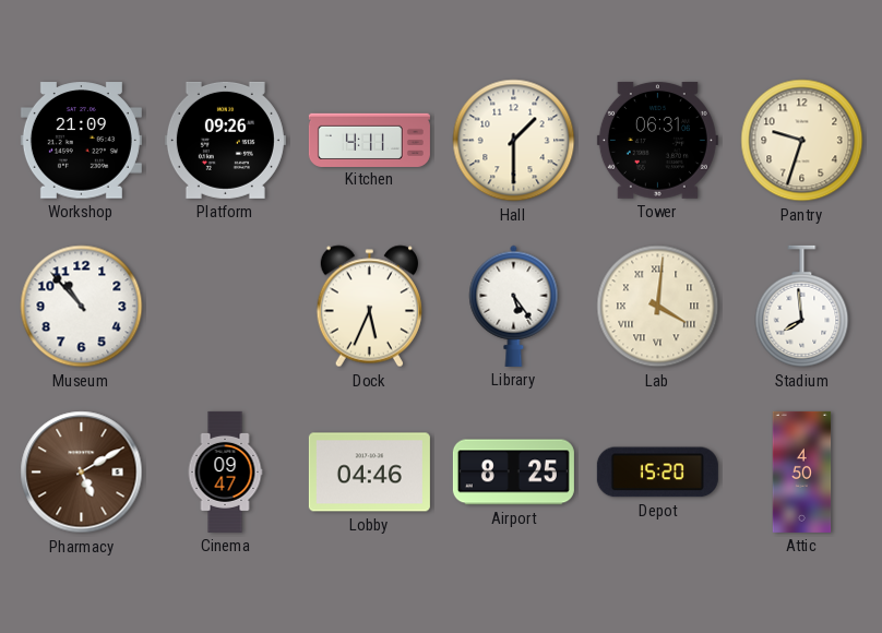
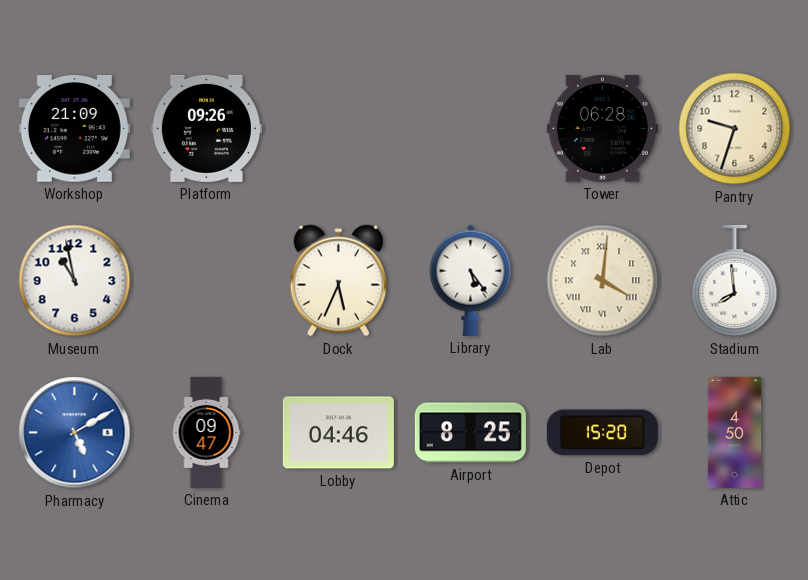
Kitchen: 4:11 -> none (369, 140)
Hall: 1:30 -> none (514, 141)
Tower: 06:31 -> 06:28 (602, 128)
Museum: 10:53 -> 10:58 (75, 281)
Pharmacy dial: brown -> blue (75, 433)
